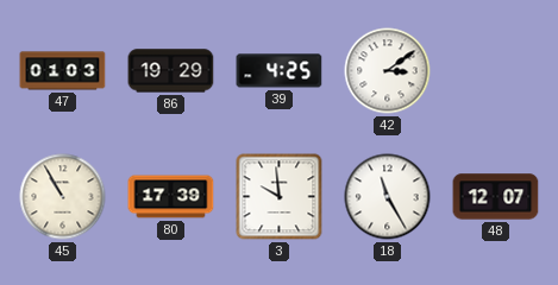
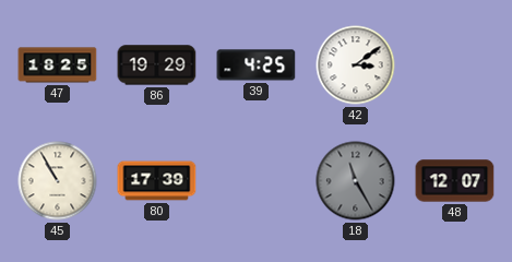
47: 01:03 -> 18:25 (58, 65)
3: 9:59 -> none (280, 197)
18 dial: white -> grey (356, 181)
